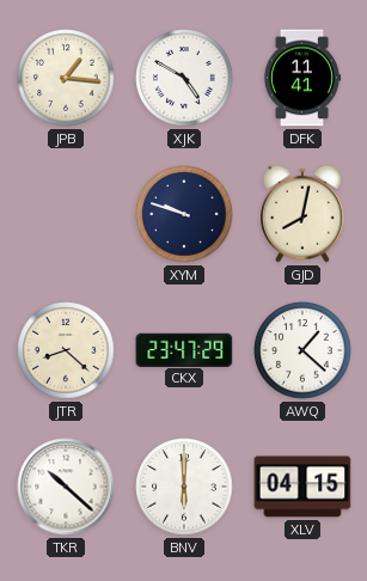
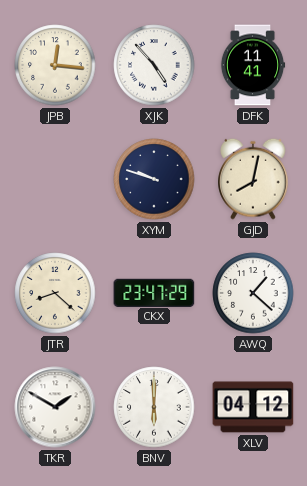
JPB: 1:16 -> 12:16 (55, 65)
XJK: 4:50 -> 4:53 (154, 65)
TKR: 10:22 -> 1:50 (55, 407)
XLV: 04:15 -> 04:12 (253, 407)
